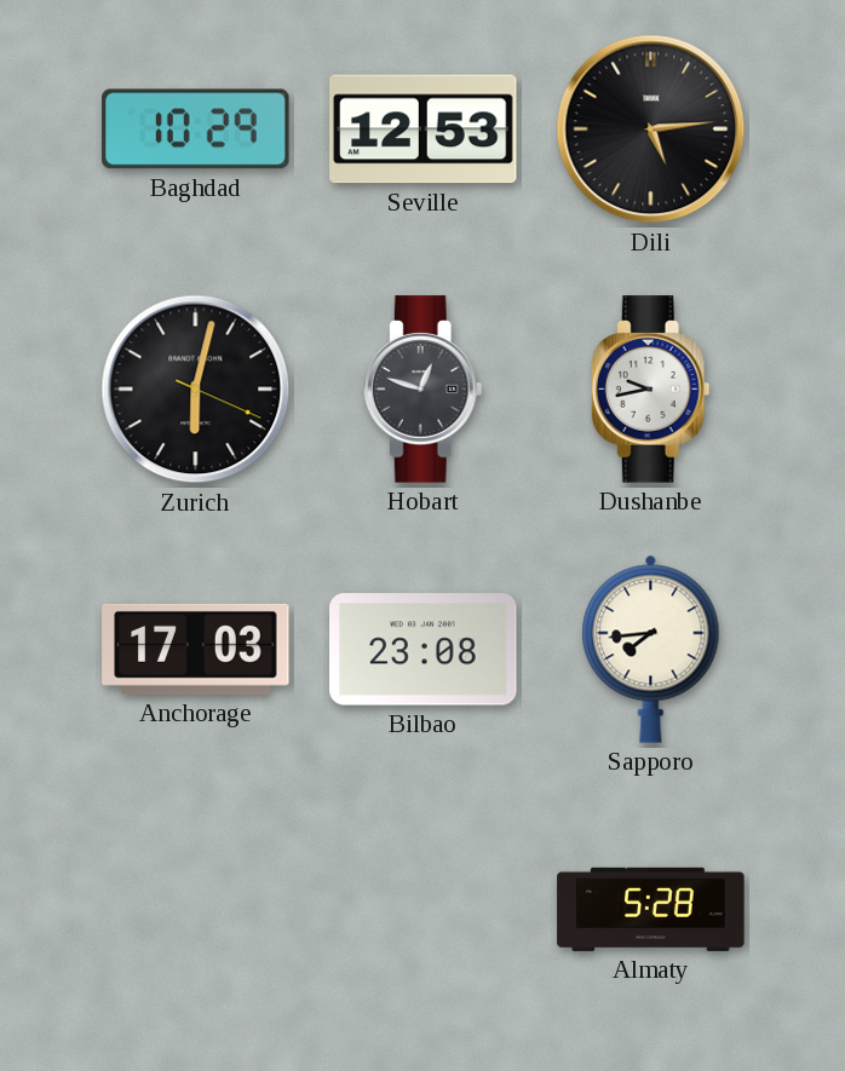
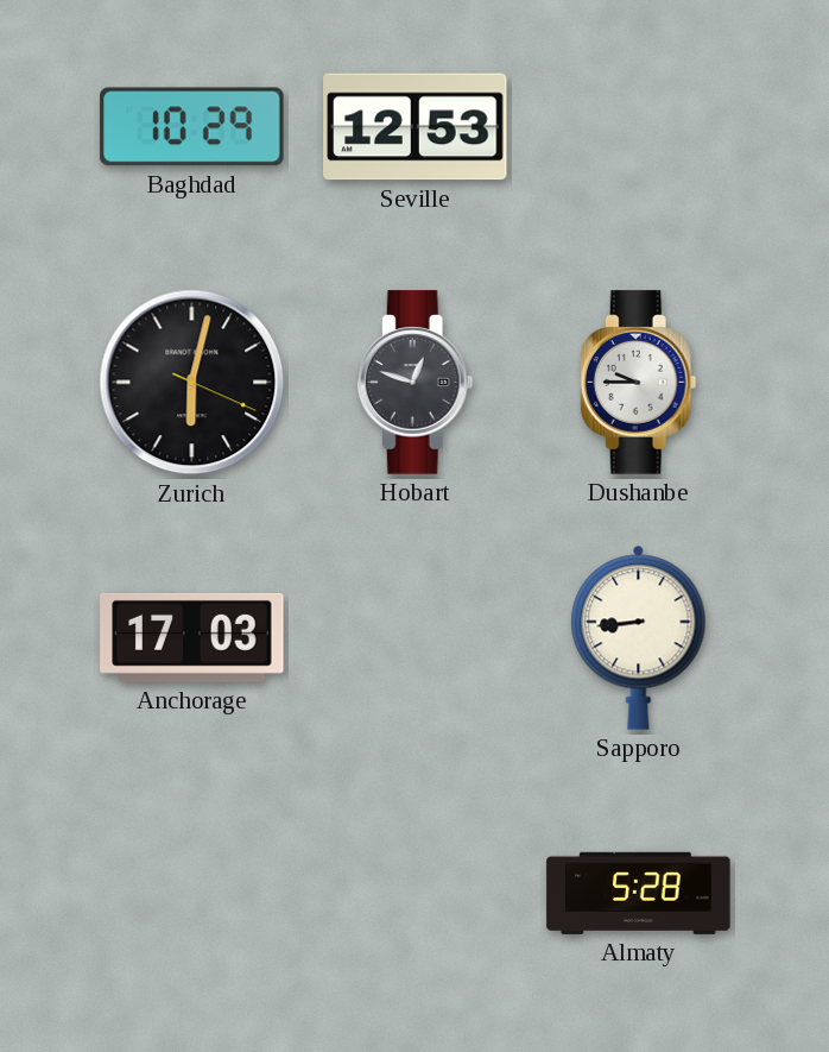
Dili: 5:14 -> none (651, 129)
Dushanbe: 9:43 -> 9:45 (638, 383)
Bilbao: 23:08 -> none (424, 650)
Sapporo: 7:44 -> 8:44 (639, 637)
